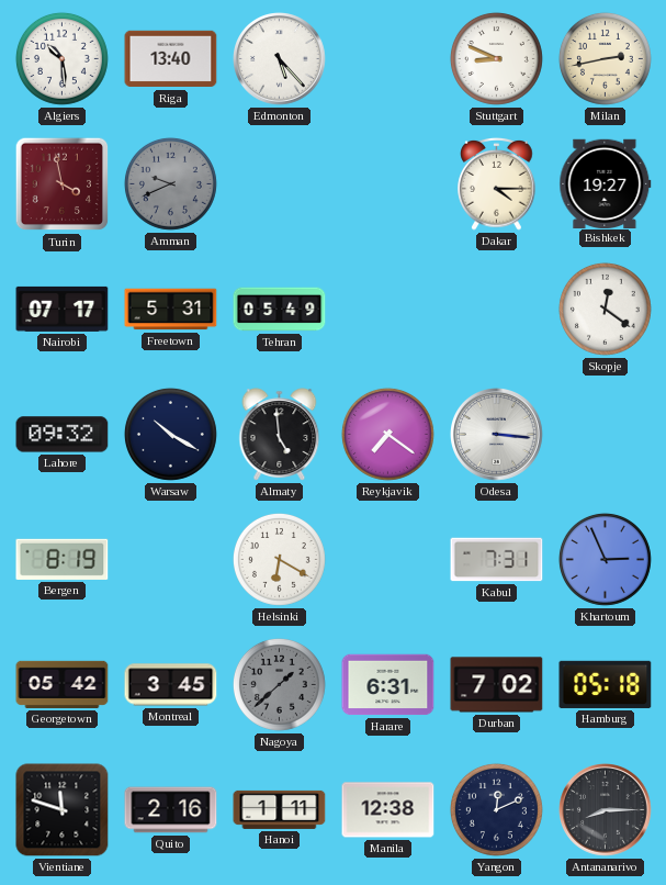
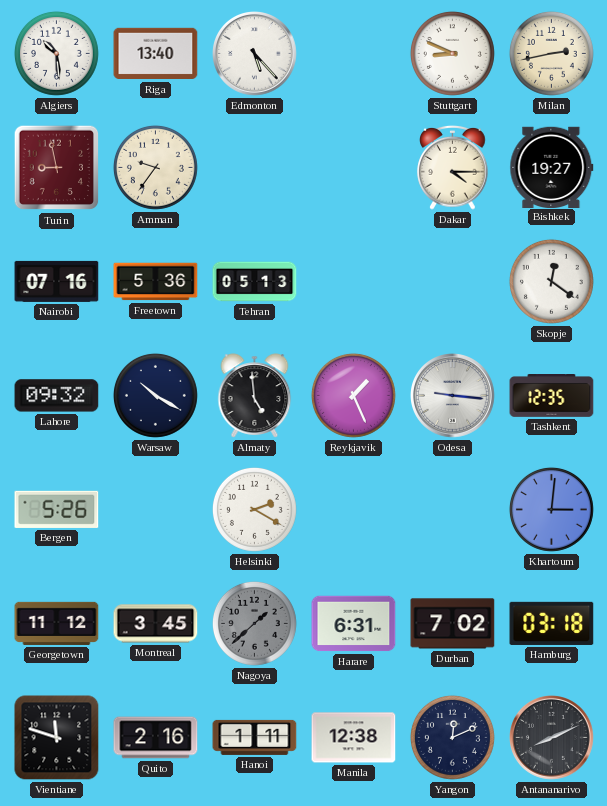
Turin: 3:58 -> 8:58 (57, 168)
Amman: 9:41 -> 9:36 (155, 167)
Amman dial: grey -> cream (155, 167)
Nairobi: 07:17 -> 07:16 (57, 281)
Freetown: 5:31 -> 5:36 (156, 282)
Tehran: 05:49 -> 05:13 (255, 282)
Reykjavik: 7:21 -> 1:26 (353, 395)
Odesa: 3:16 -> 9:16 (453, 396)
Tashkent: none -> 12:35 (552, 396)
Bergen: 8:19 -> 5:26 (57, 509)
Helsinki: 6:20 -> 2:20 (254, 509)
Kabul: 7:31 -> none (497, 560)
Khartoum: 2:56 -> 3:01 (551, 509)
Georgetown: 05:42 -> 11:12 (57, 623)
Hamburg: 05:18 -> 03:18 (552, 623)
Antananarivo: 8:15 -> 8:11 (552, 738)
